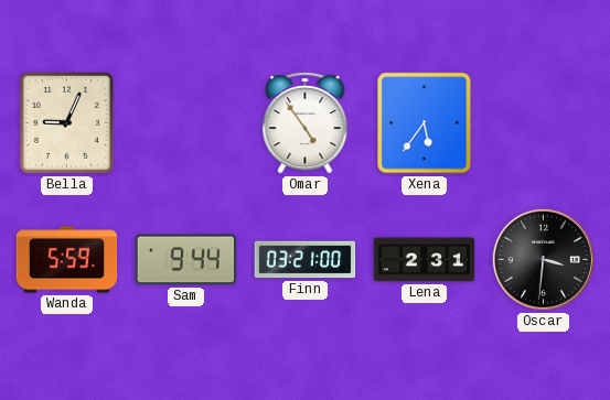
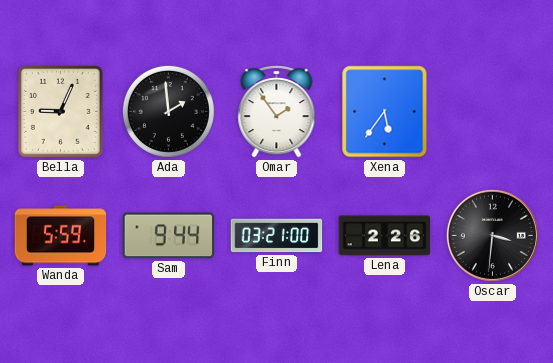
Ada: none -> 1:59 (168, 111)
Omar: 4:54 -> 1:54 (277, 112)
Lena: 2:31 -> 2:26 (385, 236)
